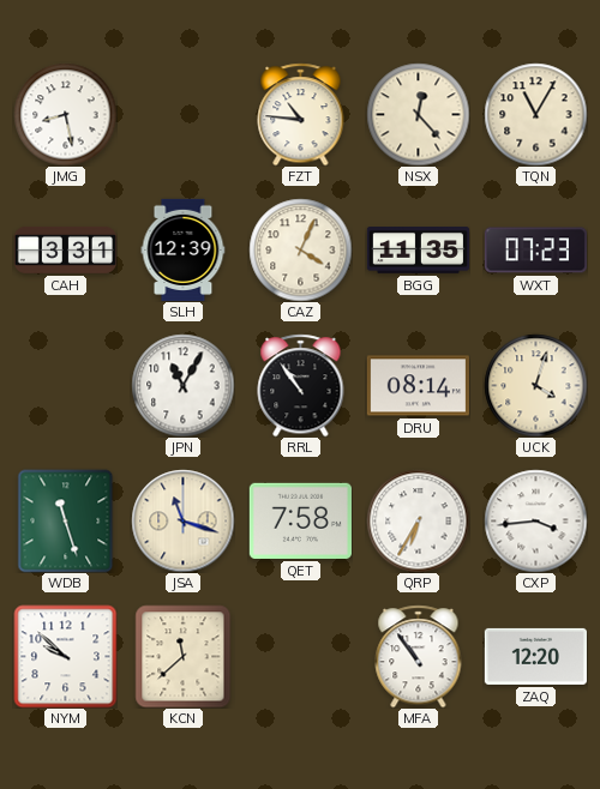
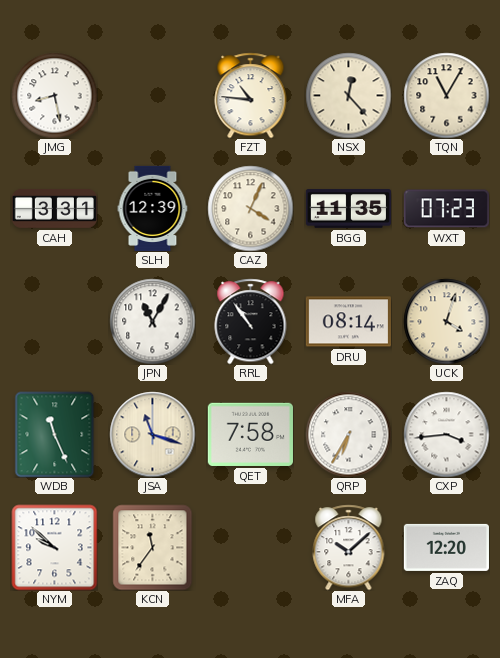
WDB: 11:27 -> 11:26 (55, 434)
KCN: 11:38 -> 11:36 (153, 547)
MFA: 10:54 -> 10:08 (349, 547)
